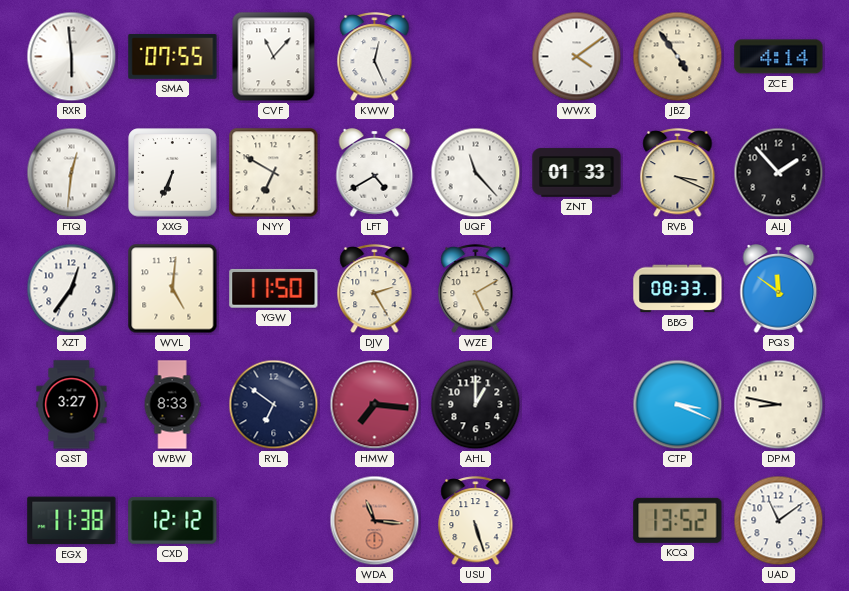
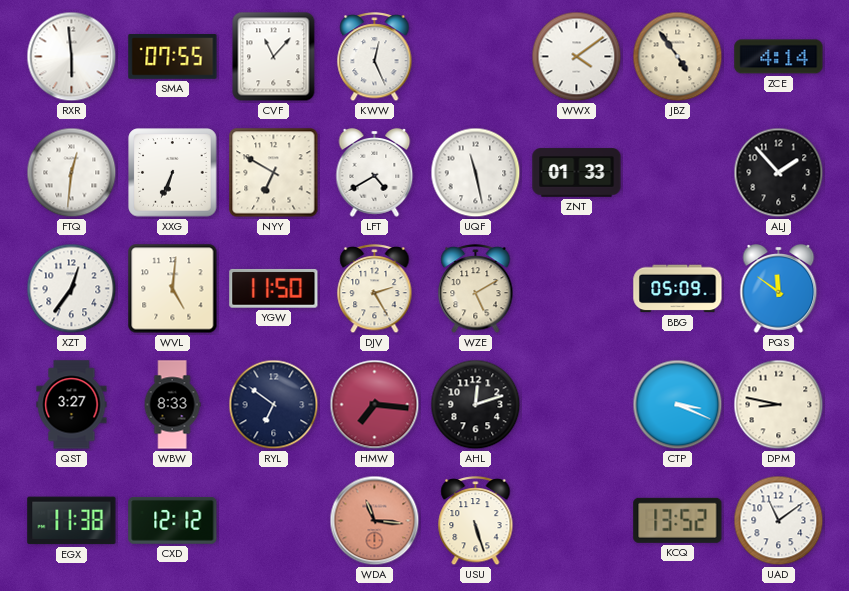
UQF: 11:23 -> 11:28 (476, 173)
RVB: 3:19 -> none (678, 174)
BBG: 08:33 -> 05:09 (678, 289)
AHL: 1:00 -> 12:12 (476, 405)
